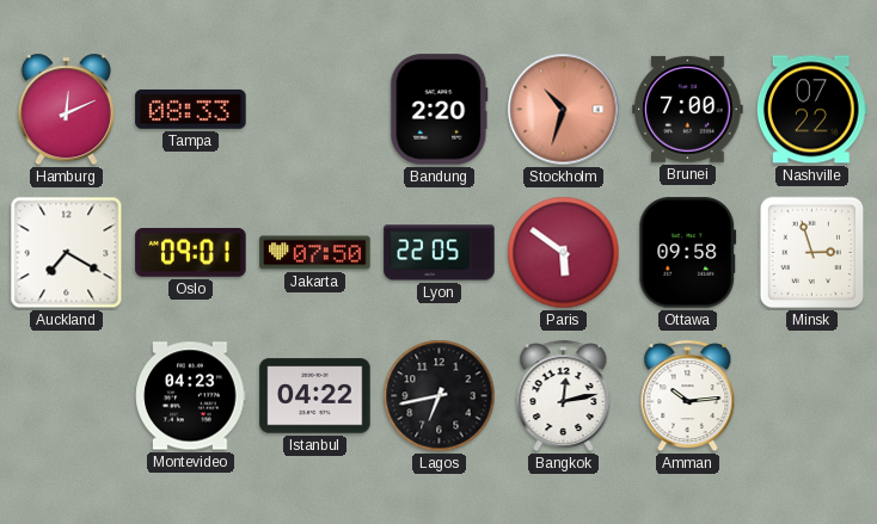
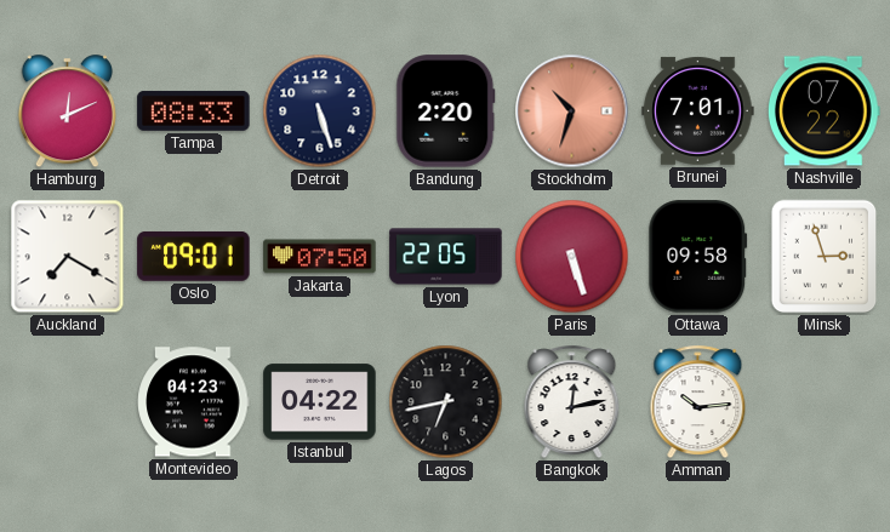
Detroit: none -> 5:27 (320, 111)
Brunei: 7:00 -> 7:01 (698, 110)
Paris: 5:51 -> 5:27 (572, 257)
